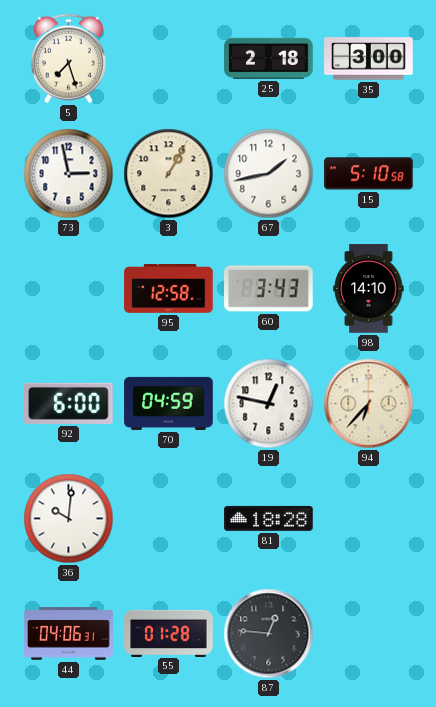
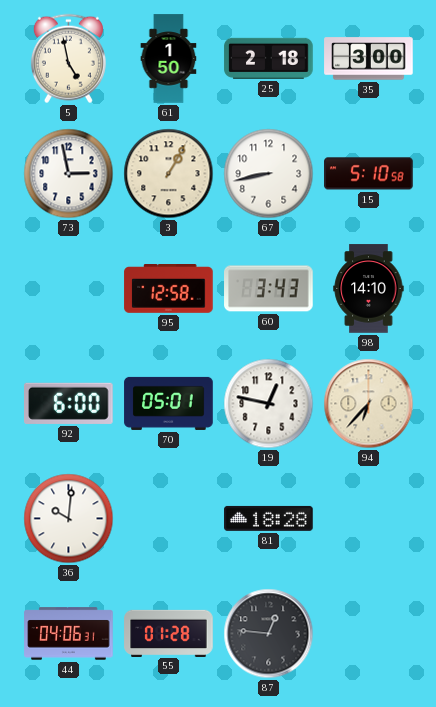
5: 7:27 -> 4:58 (68, 59)
61: none -> 1:50 (169, 59)
67: 1:43 -> 8:43 (269, 174)
70: 04:59 -> 05:01 (169, 403)
